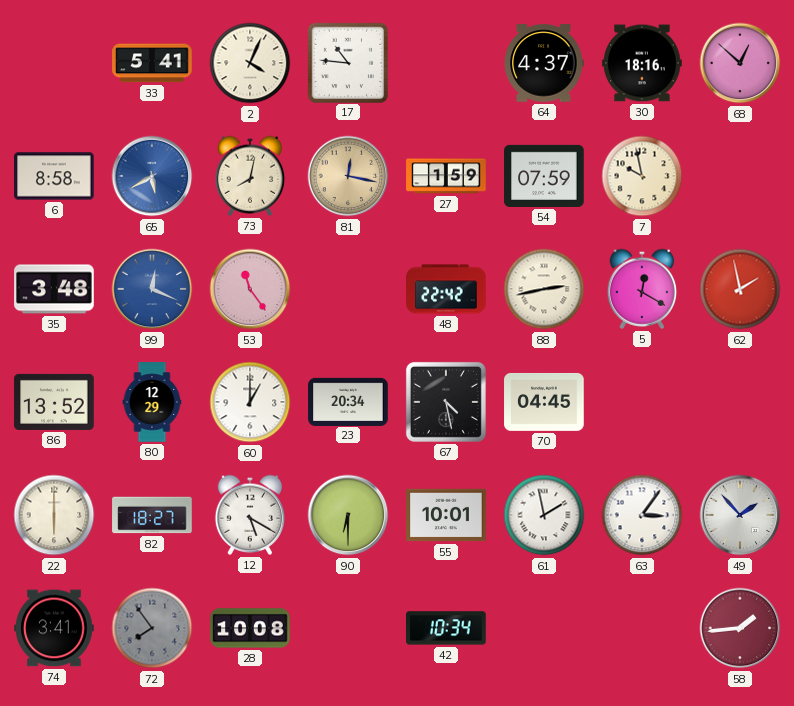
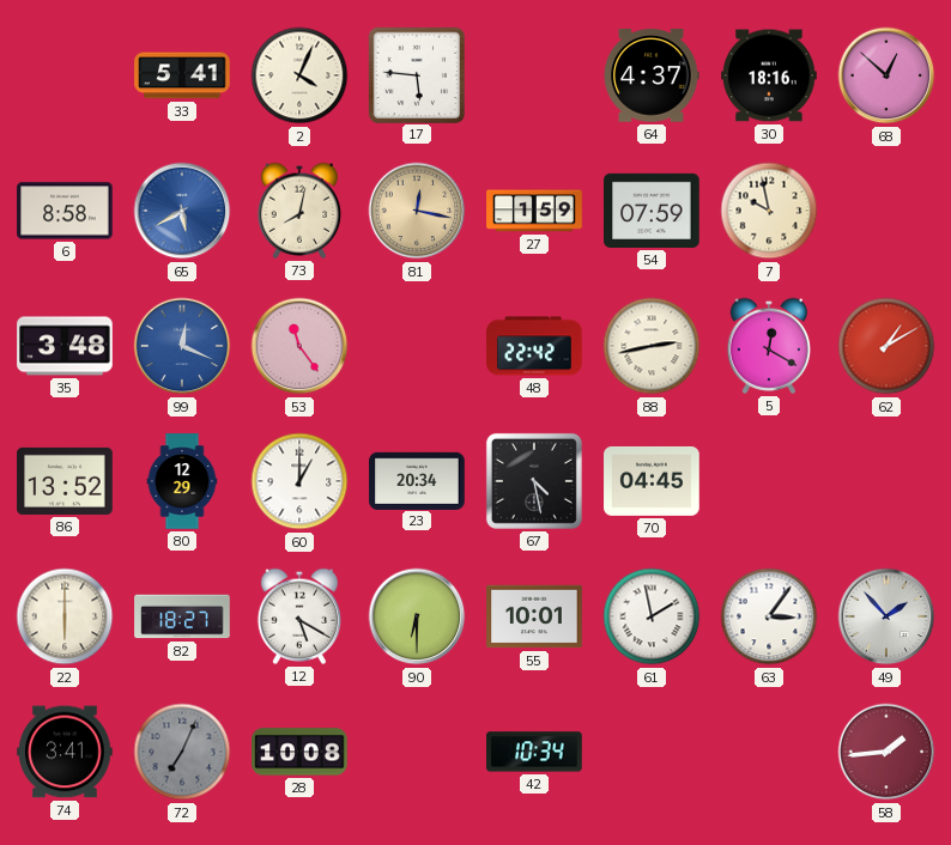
17: 10:46 -> 5:46 (416, 74)
62: 1:58 -> 1:10 (886, 346)
72: 7:54 -> 7:04 (182, 752)
